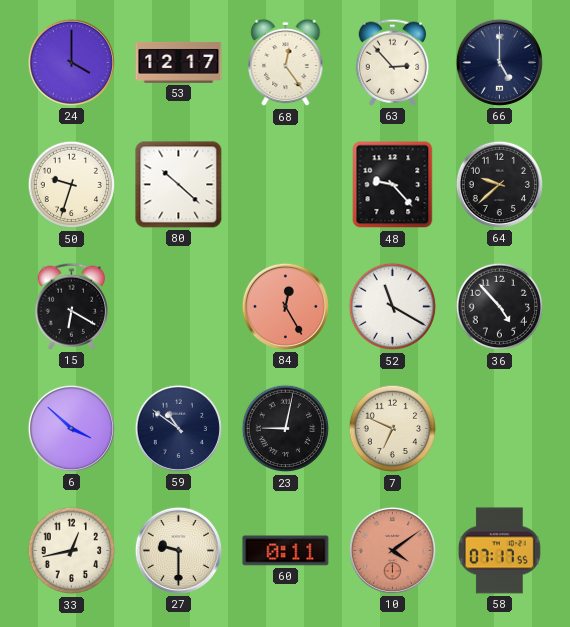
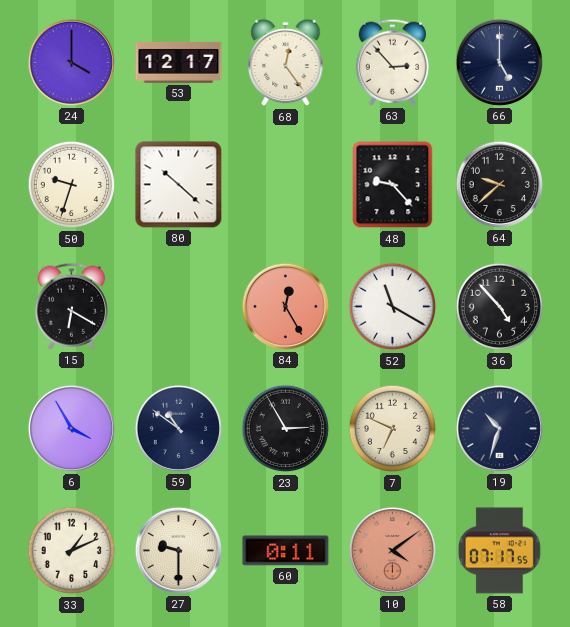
6: 3:52 -> 3:55 (71, 428)
23: 9:02 -> 2:55 (286, 429)
19: none -> 10:33 (499, 428)
33: 12:43 -> 1:11 (72, 551)
